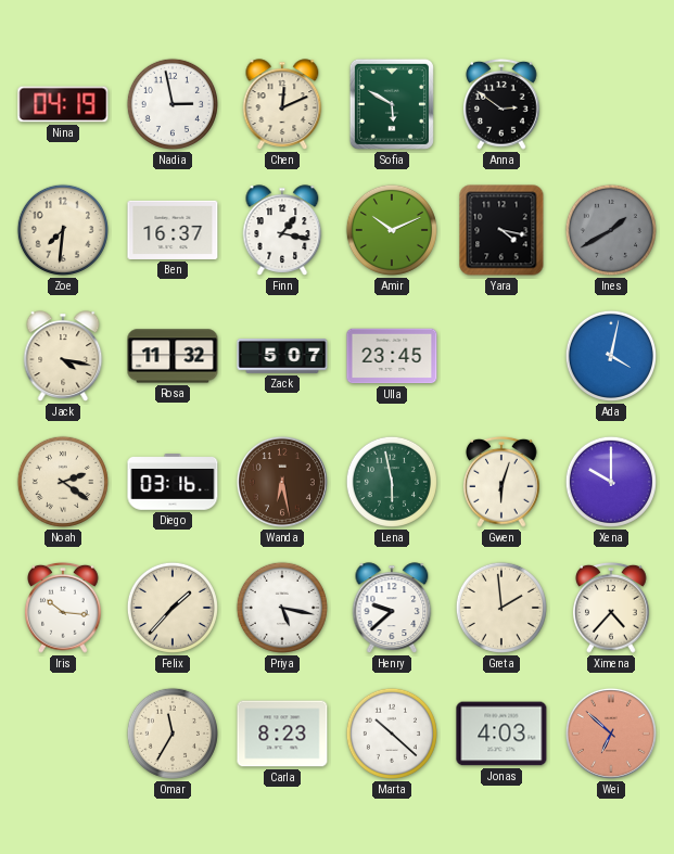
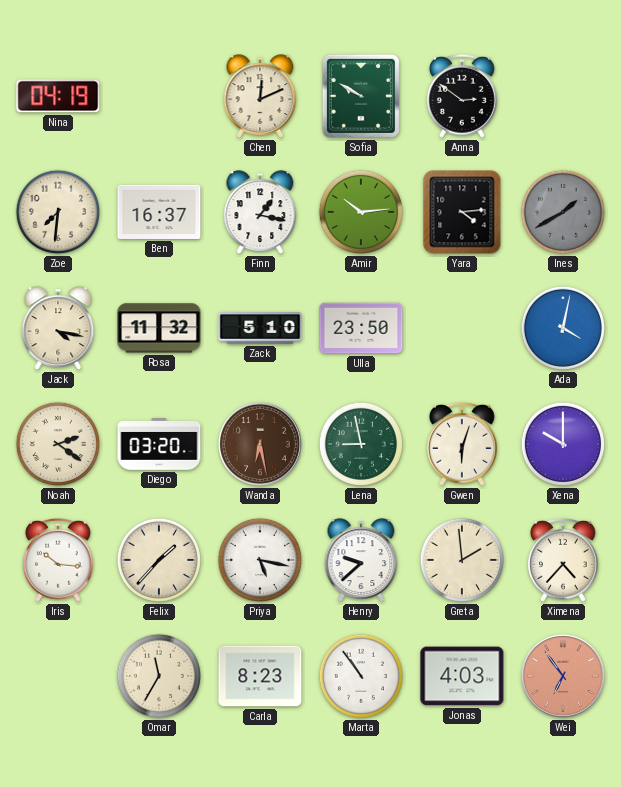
Nadia: 2:58 -> none (173, 104)
Sofia: 5:50 -> 9:50 (361, 96)
Amir: 10:11 -> 10:14 (361, 212)
Yara: 4:17 -> 4:14 (462, 212)
Zack: 5:07 -> 5:10 (260, 328)
Ulla: 23:45 -> 23:50 (361, 328)
Diego: 03:16 -> 03:20 (159, 444)
Lena: 5:58 -> 8:58 (361, 444)
Marta: 10:22 -> 10:54 (361, 676)
Wei: 6:52 -> 6:54 (563, 676)
